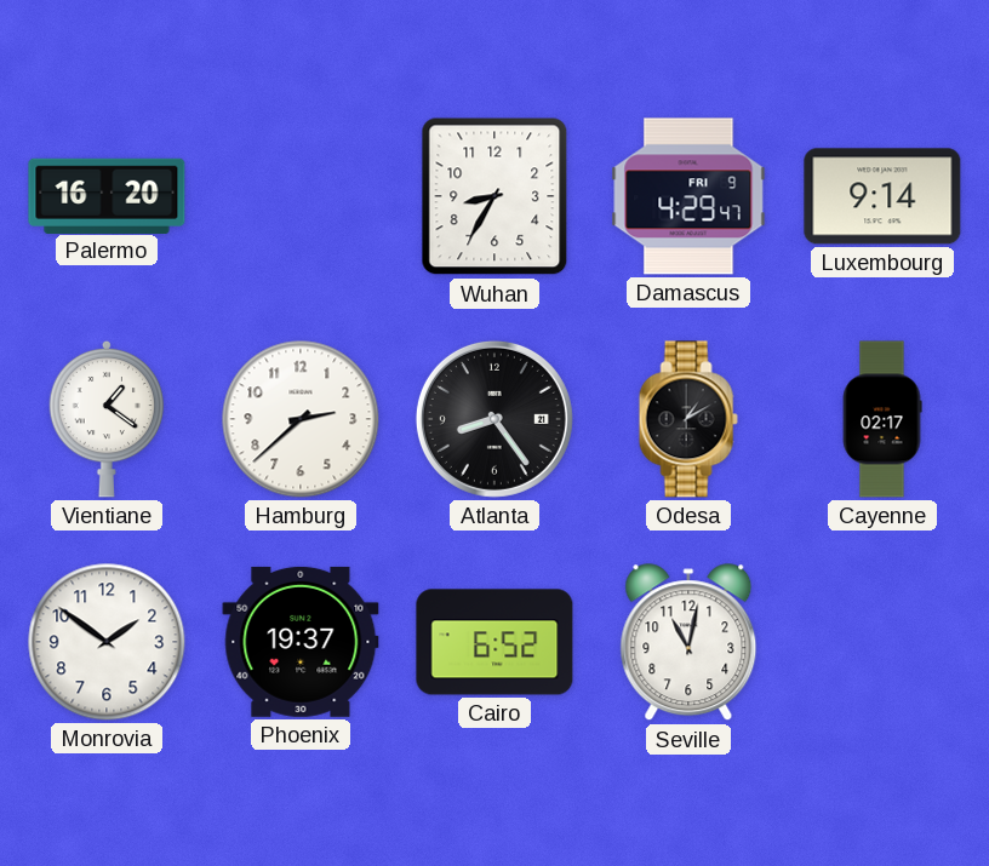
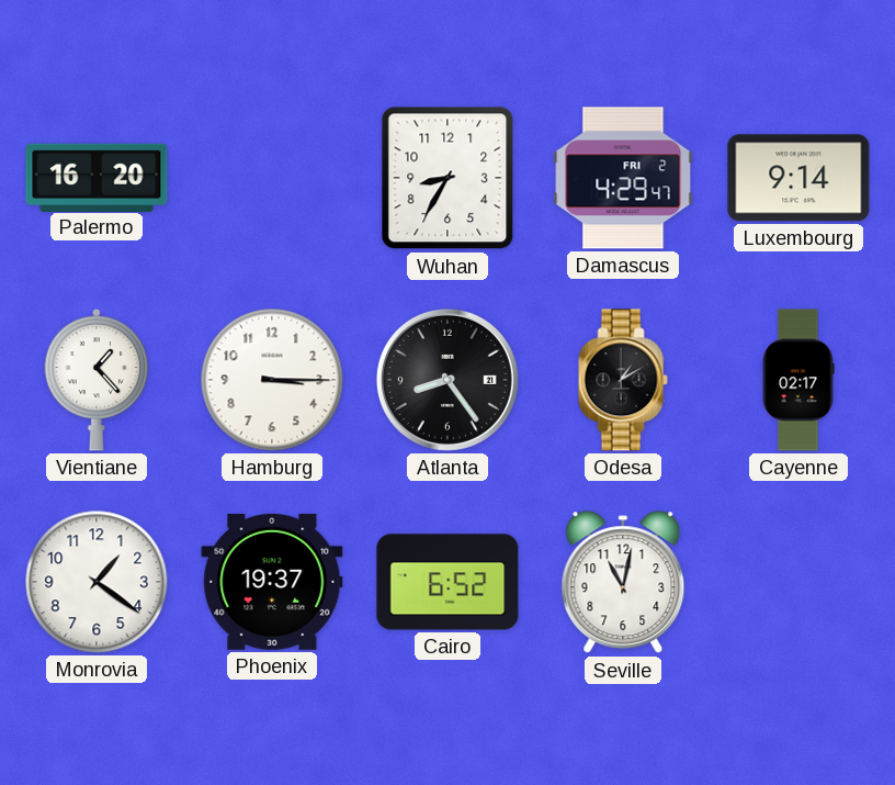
Damascus date: FRI 9 -> FRI 2 (623, 178)
Vientiane: 1:21 -> 1:23 (97, 380)
Hamburg: 2:38 -> 3:15 (272, 380)
Monrovia: 1:51 -> 1:21 (97, 582)
